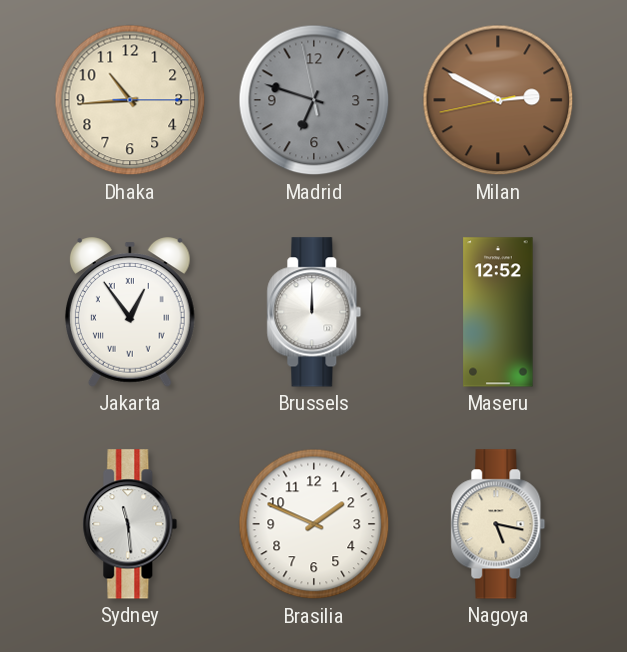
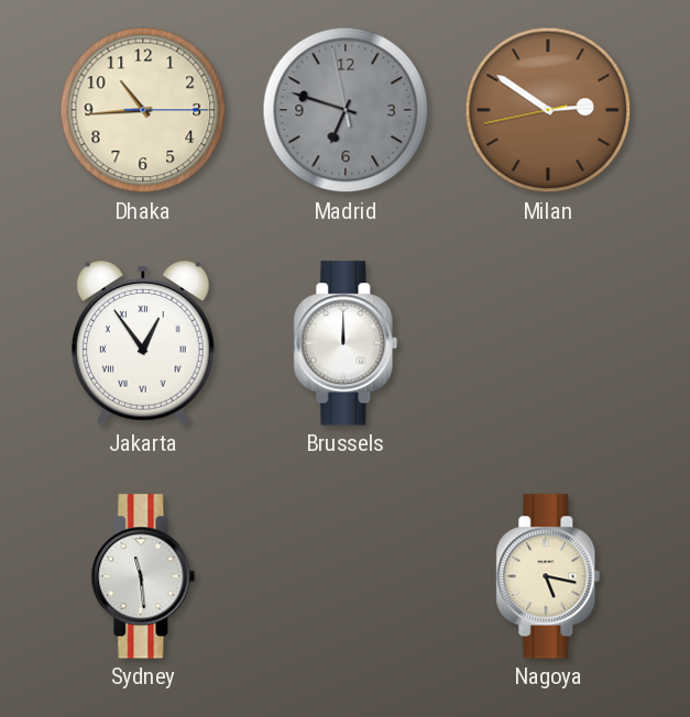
Milan: 2:49 -> 2:50 (548, 110)
Maseru: 12:52 -> none (498, 312)
Brasilia: 1:49 -> none (314, 524)
